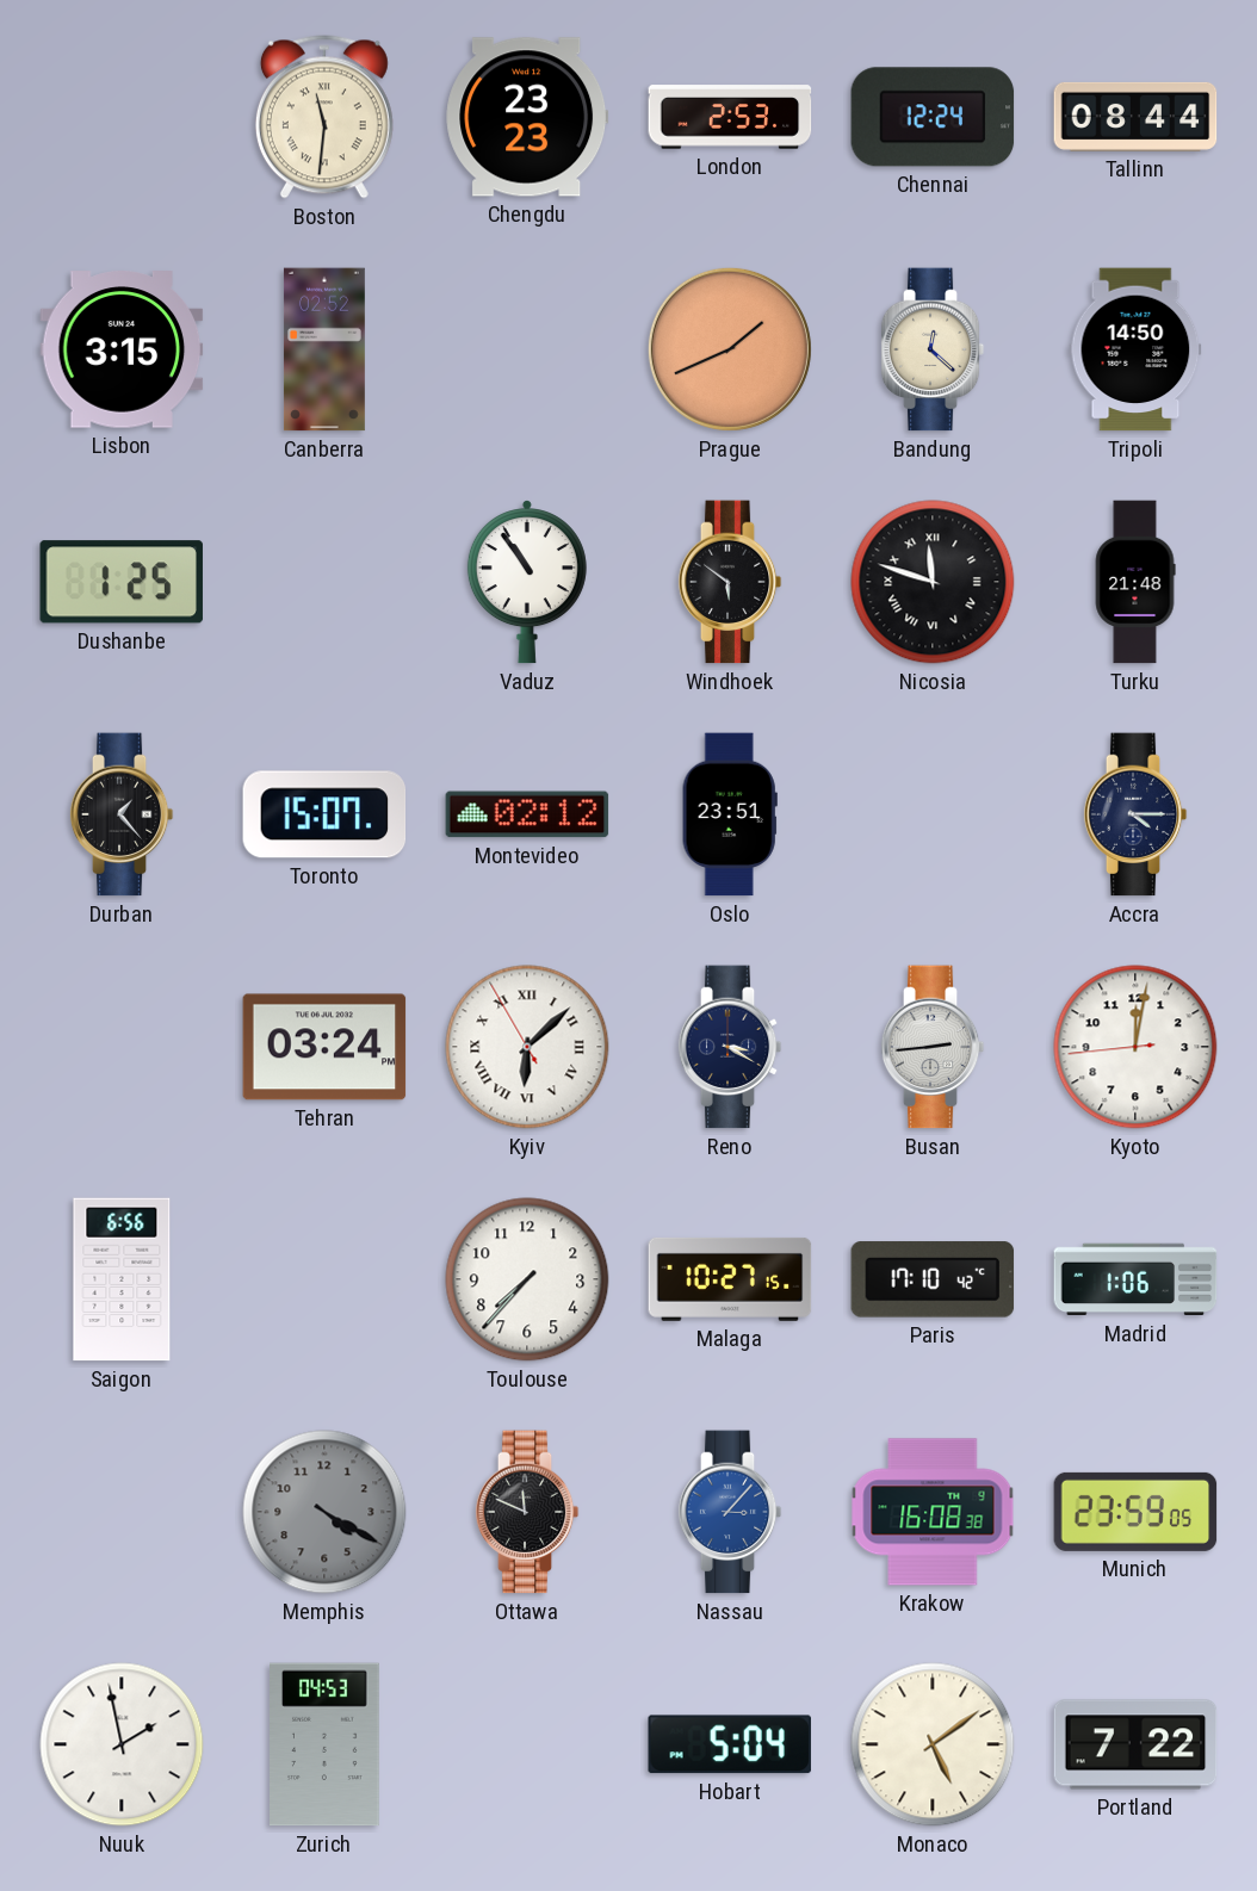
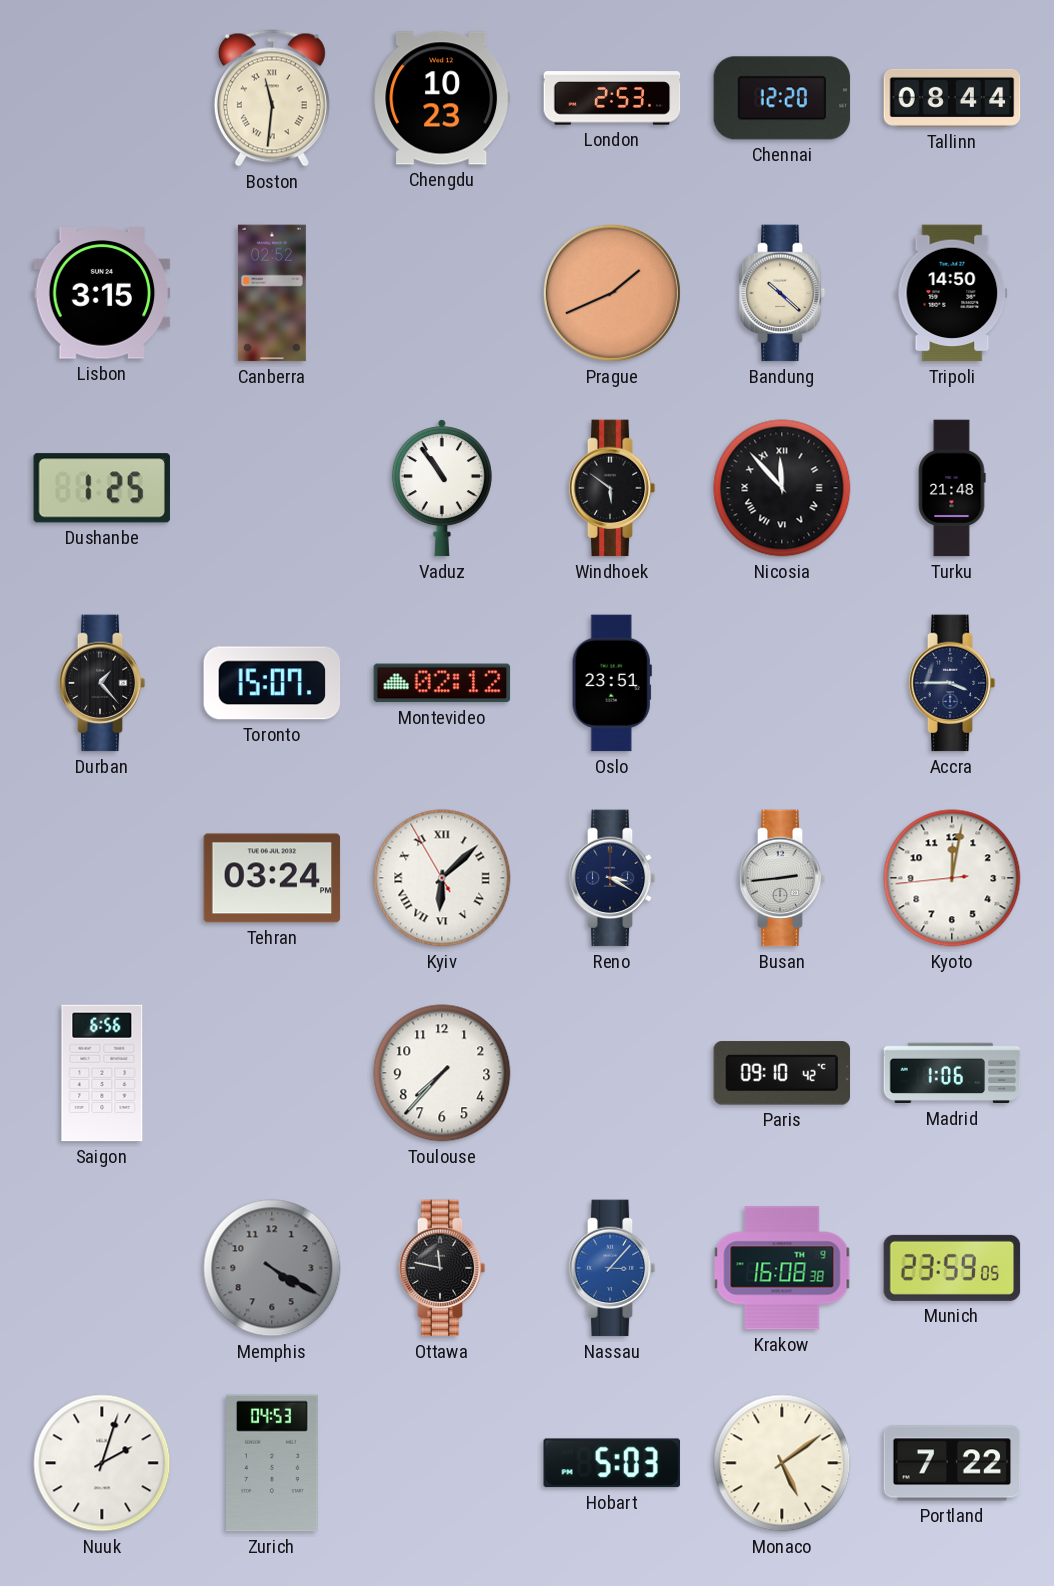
Chengdu: 23:23 -> 10:23 (442, 98)
Chennai: 12:24 -> 12:20 (782, 98)
Bandung: 12:22 -> 10:22 (782, 293)
Nicosia: 11:48 -> 11:53 (782, 488)
Accra: 4:15 -> 3:45 (952, 683)
Malaga: 10:27 -> none (730, 1279)
Paris: 17:10 -> 09:10 (782, 1073)
Ottawa: 11:49 -> 11:47 (442, 1268)
Nuuk: 1:58 -> 2:03 (102, 1463)
Hobart: 5:04 -> 5:03 (612, 1463)
